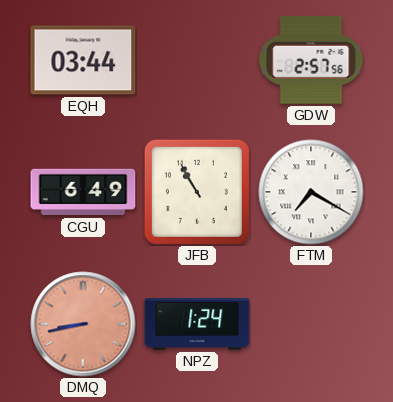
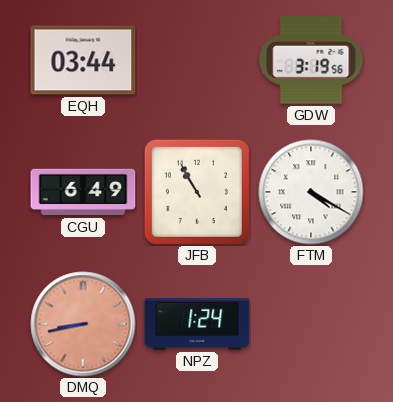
GDW: 2:57 -> 3:19 (311, 61)
FTM: 7:20 -> 4:20 (311, 192)
